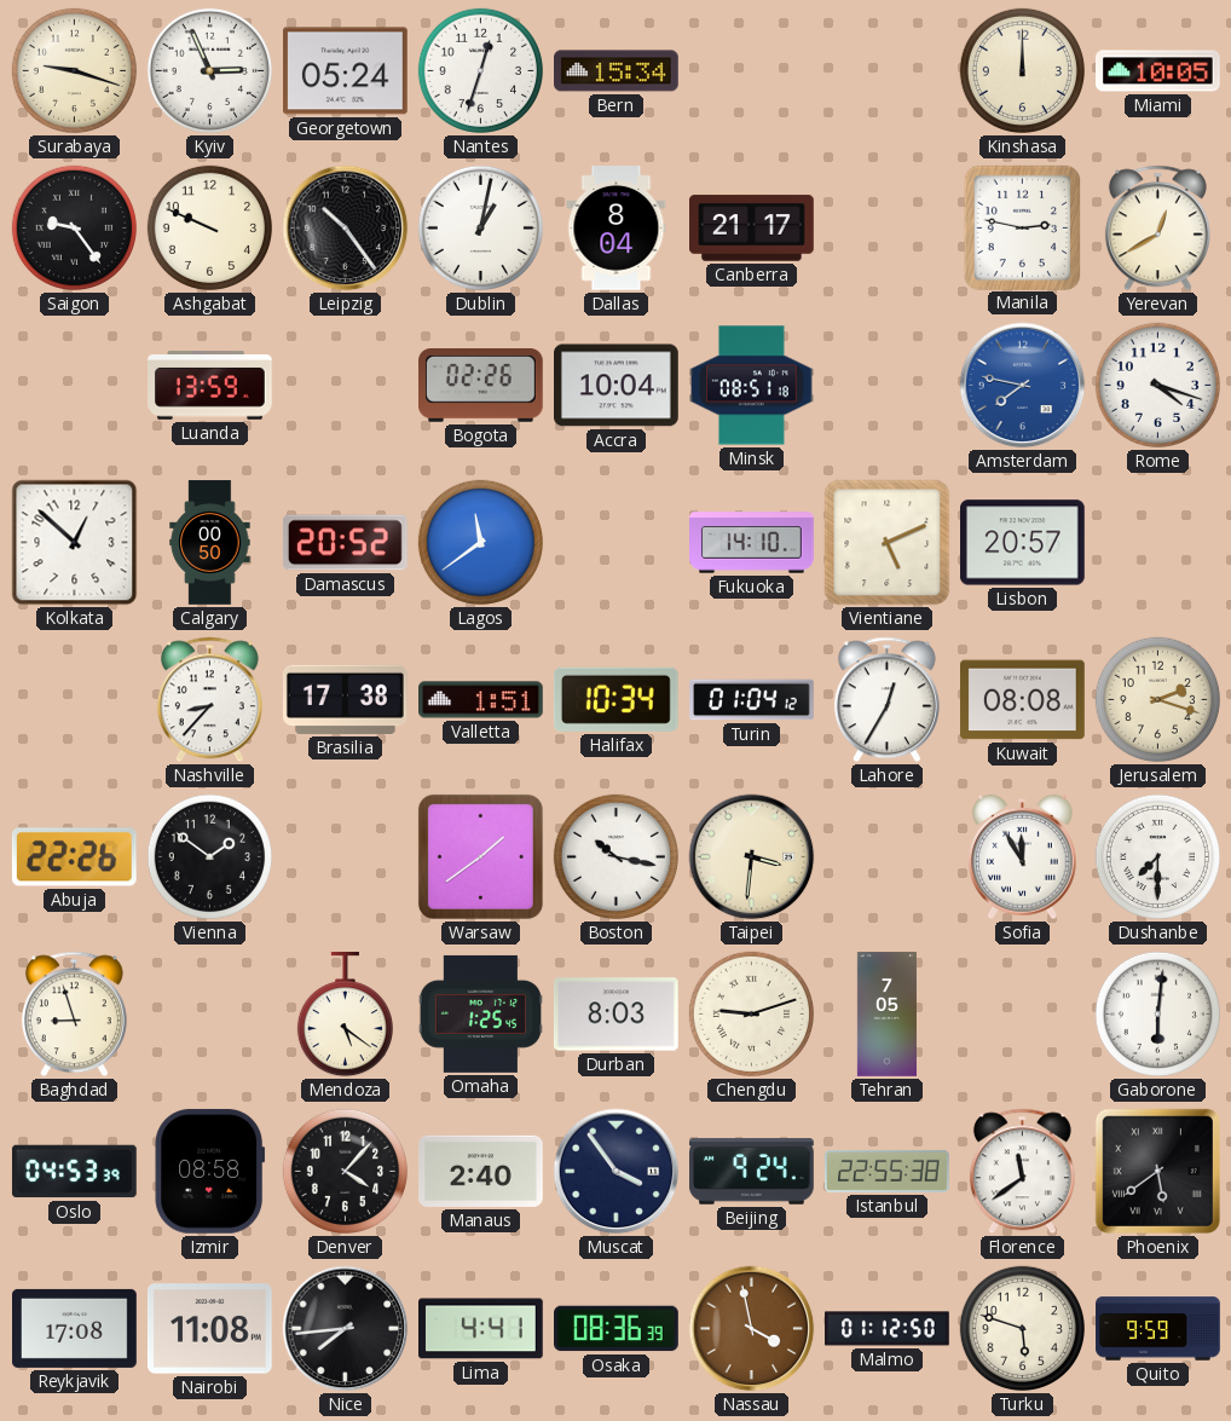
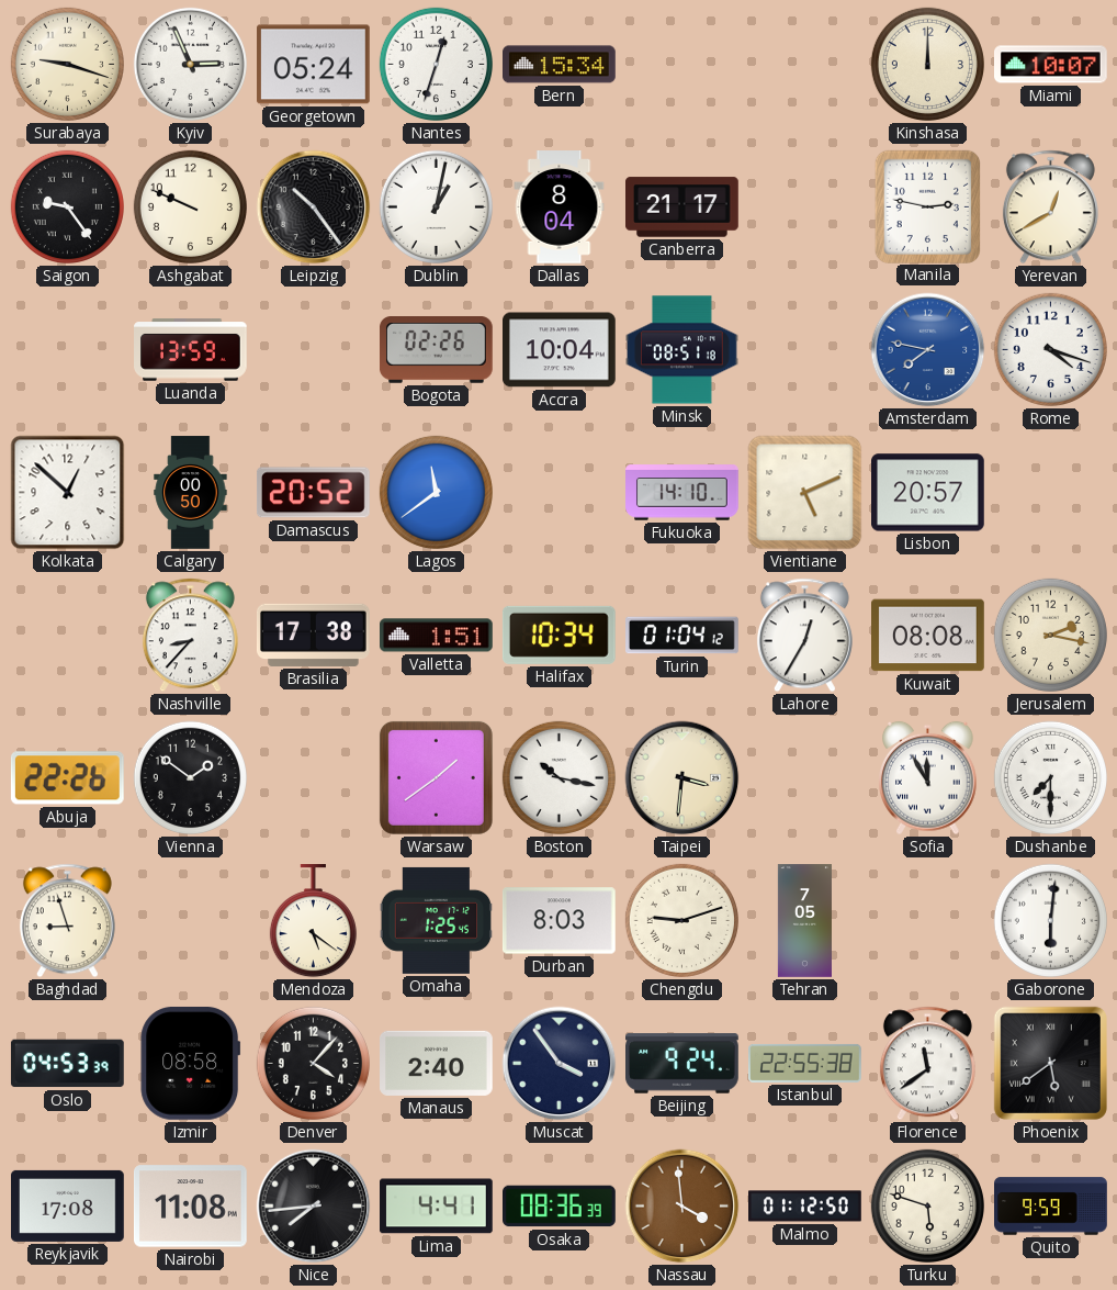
Miami: 10:05 -> 10:07 (1051, 65)
Jerusalem: 2:18 -> 2:17 (1050, 635)
Nassau: 3:58 -> 3:59 (682, 1207)
